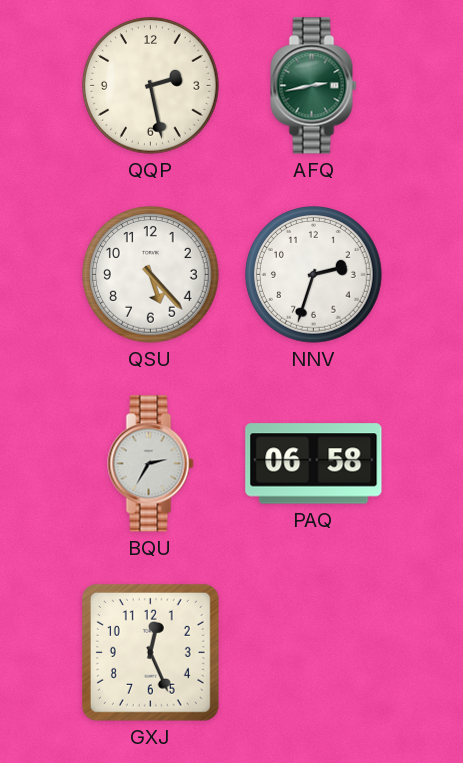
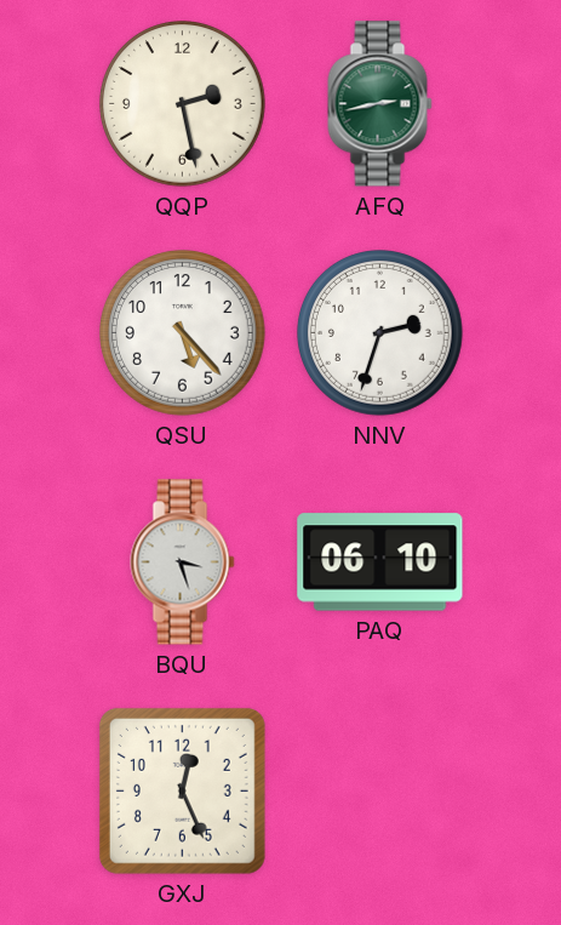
BQU: 2:35 -> 3:27 (183, 563)
PAQ: 06:58 -> 06:10 (380, 563)
